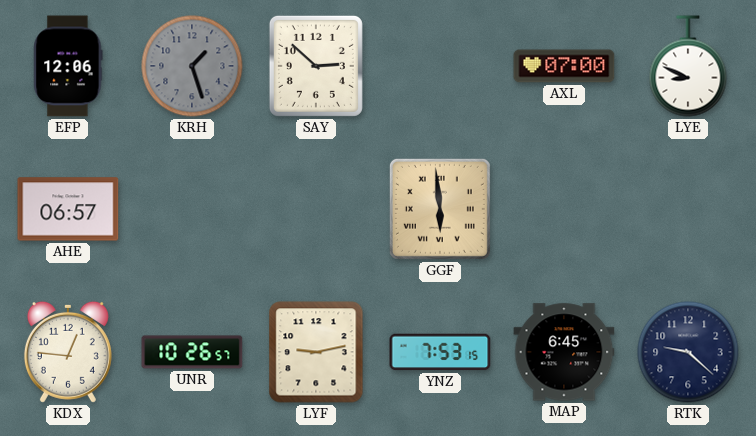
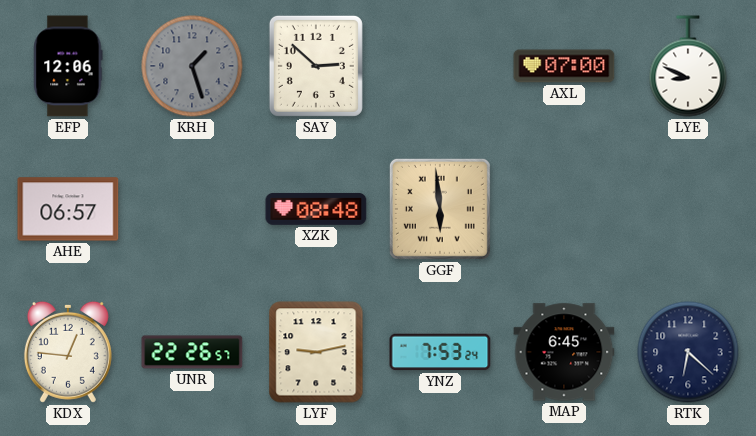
XZK: none -> 08:48 (316, 209)
UNR: 10:26 -> 22:26 (192, 352)
YNZ: 7:53:15 -> 7:53:24 (440, 352)
RTK: 9:22 -> 6:22 (688, 352)
